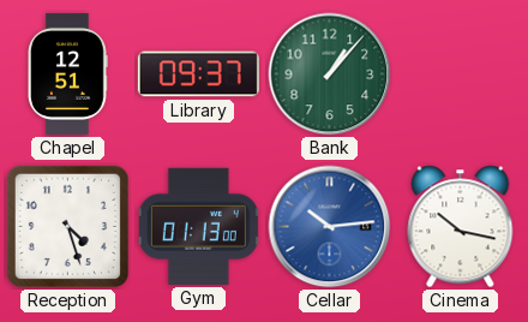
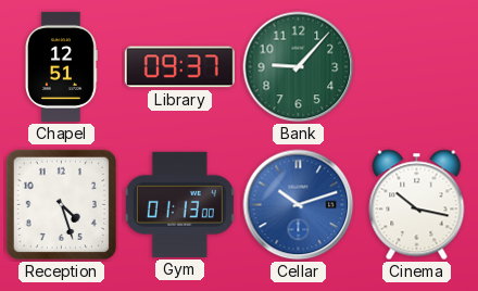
Bank: 1:07 -> 9:07 (299, 67)
Cellar: 10:14 -> 10:12 (299, 205)
